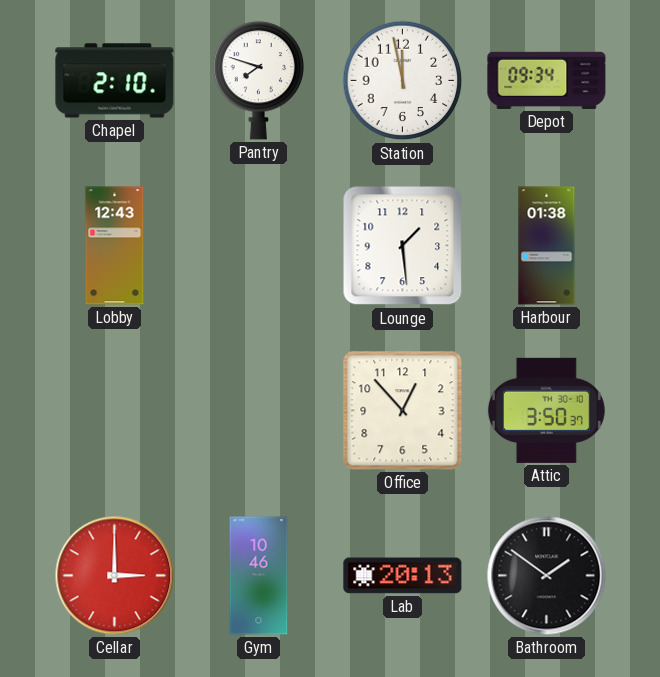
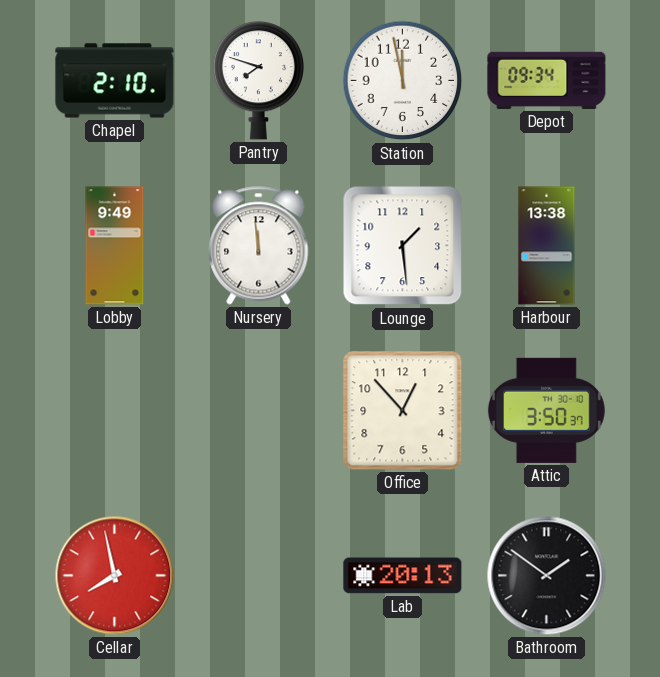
Lobby: 12:43 -> 9:49 (115, 246)
Nursery: none -> 11:59 (259, 246)
Harbour: 01:38 -> 13:38 (547, 246)
Cellar: 3:00 -> 7:58 (115, 576)
Gym: 10:46 -> none (259, 576)
